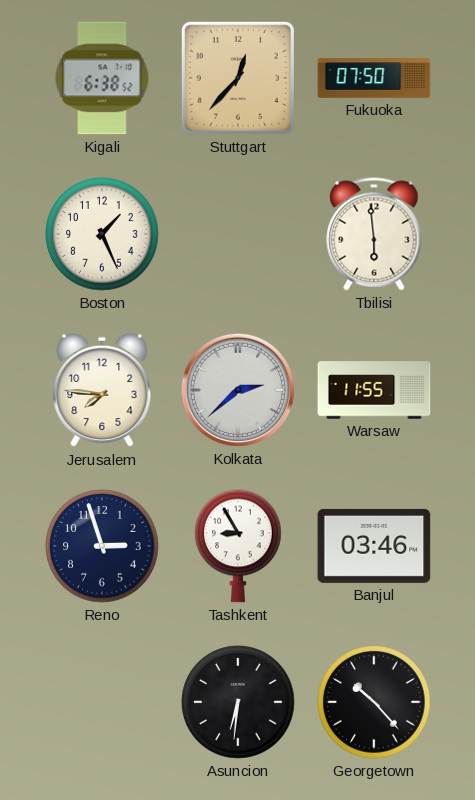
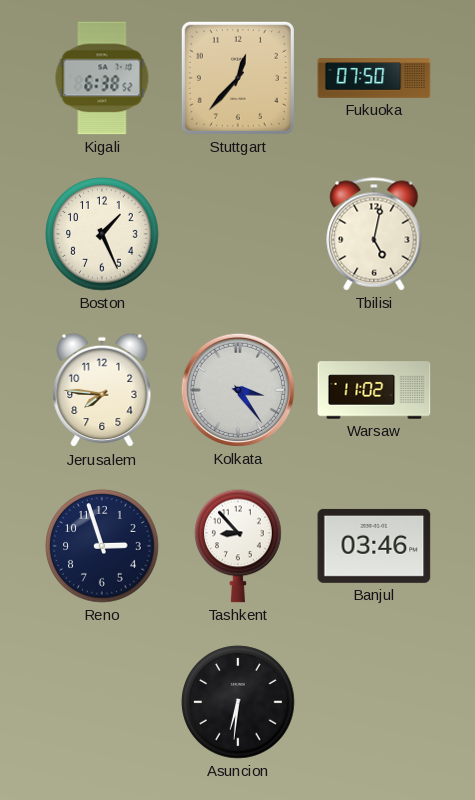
Tbilisi: 5:59 -> 5:02 (374, 234)
Kolkata: 2:38 -> 3:24 (238, 390)
Warsaw: 11:55 -> 11:02 (374, 390)
Tashkent: 8:55 -> 8:53 (238, 546)
Georgetown: 10:23 -> none (374, 702)
